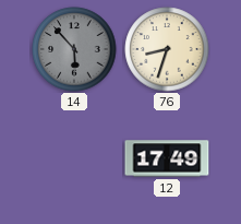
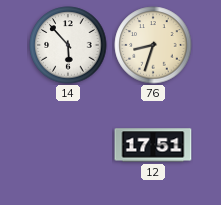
14 dial: grey -> white (68, 45)
12: 17:49 -> 17:51 (153, 145)
